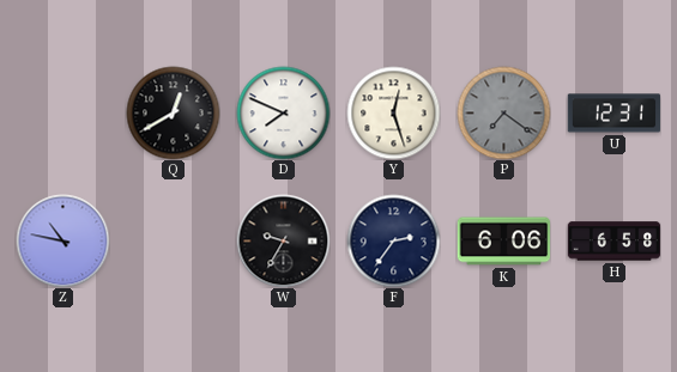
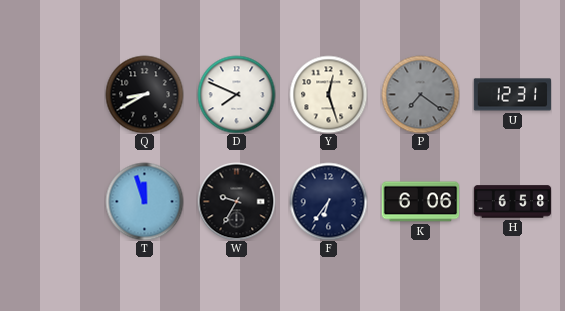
Q: 12:40 -> 8:40 (144, 94)
Z: 10:47 -> none (62, 240)
T: none -> 11:57 (144, 201)
F: 2:36 -> 6:36 (328, 201)
